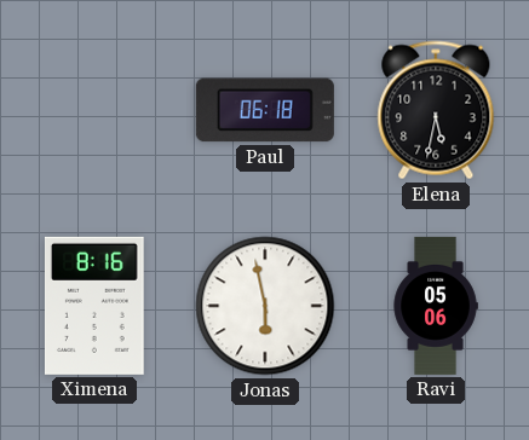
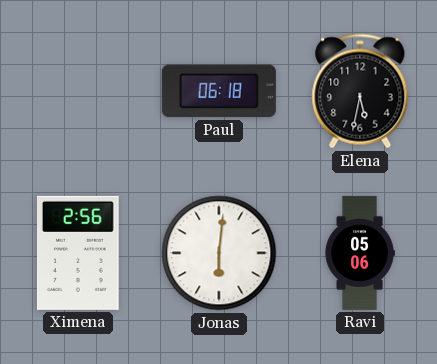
Ximena: 8:16 -> 2:56 (78, 253)
Jonas: 5:58 -> 6:01 (219, 253)
